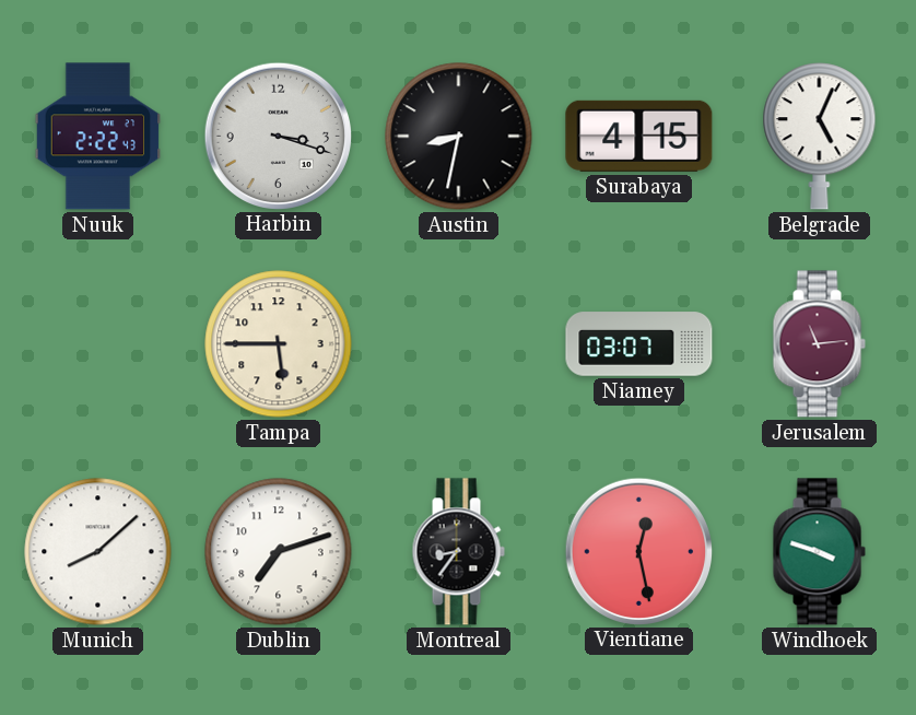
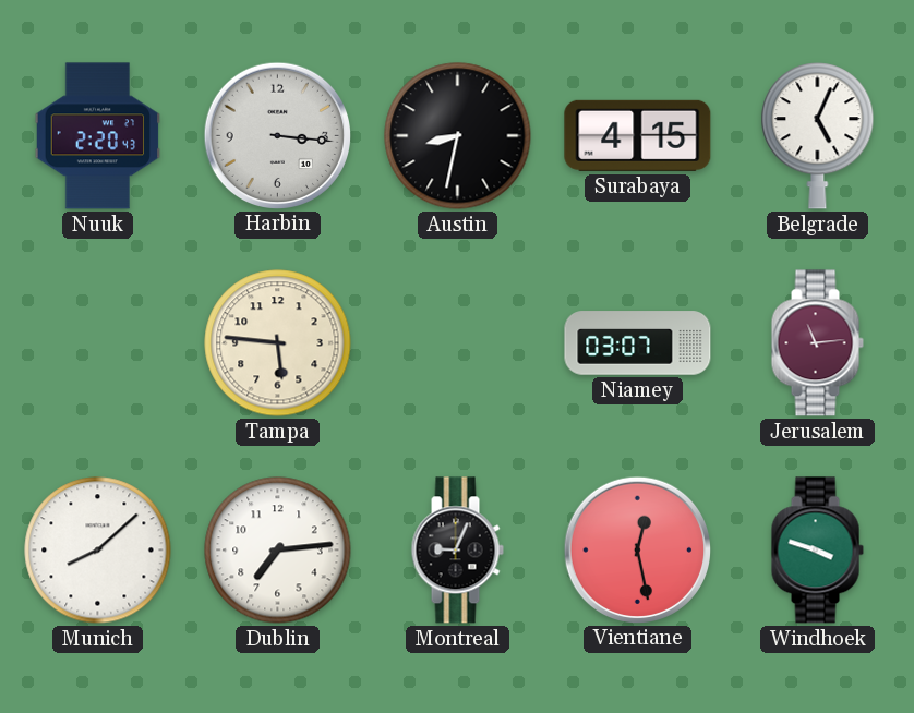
Nuuk: 2:22 -> 2:20 (98, 136)
Harbin: 3:18 -> 3:16 (277, 135)
Tampa: 5:45 -> 5:46 (278, 343)
Dublin: 7:12 -> 7:14 (278, 551)
Montreal: 8:36 -> 9:04 (457, 551)
